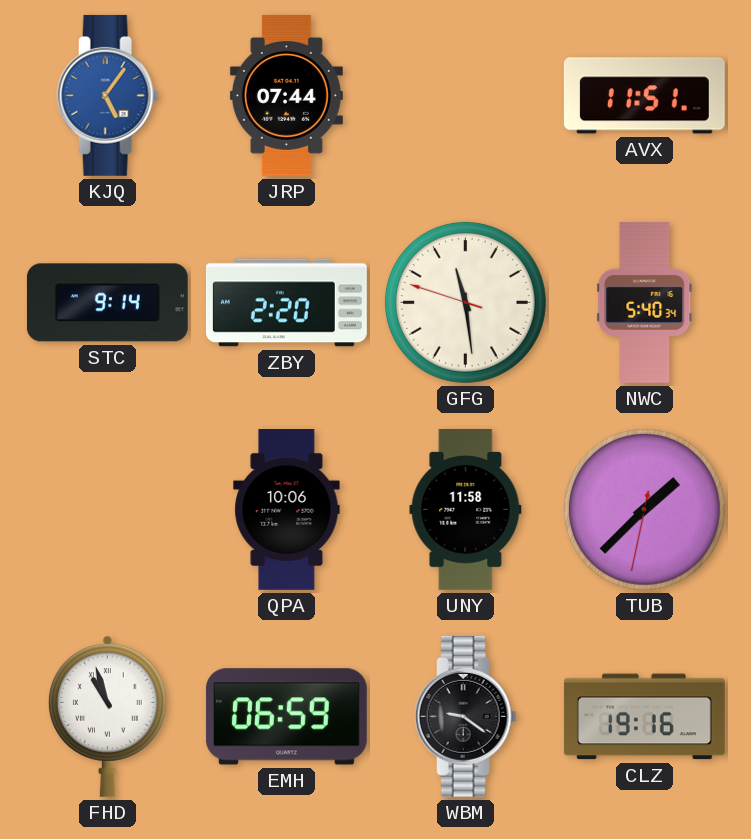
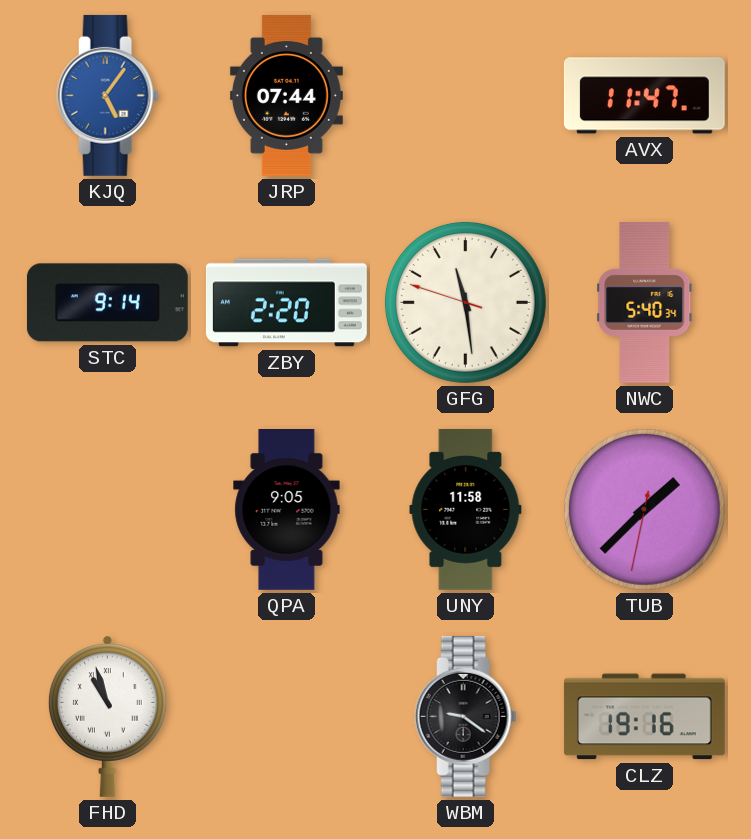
AVX: 11:51 -> 11:47 (644, 96)
QPA: 10:06 -> 9:05 (287, 510)
EMH: 06:59 -> none (286, 717)
